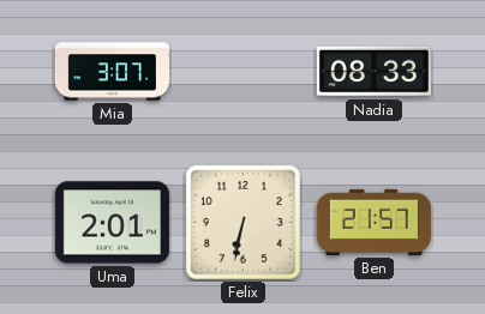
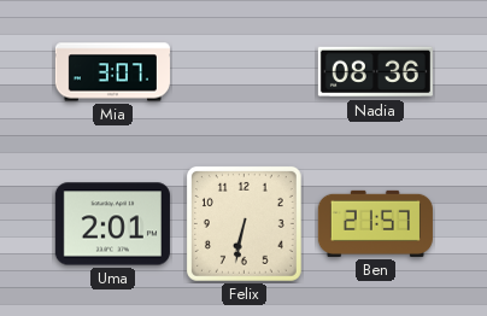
Nadia: 08:33 -> 08:36 (375, 72)
